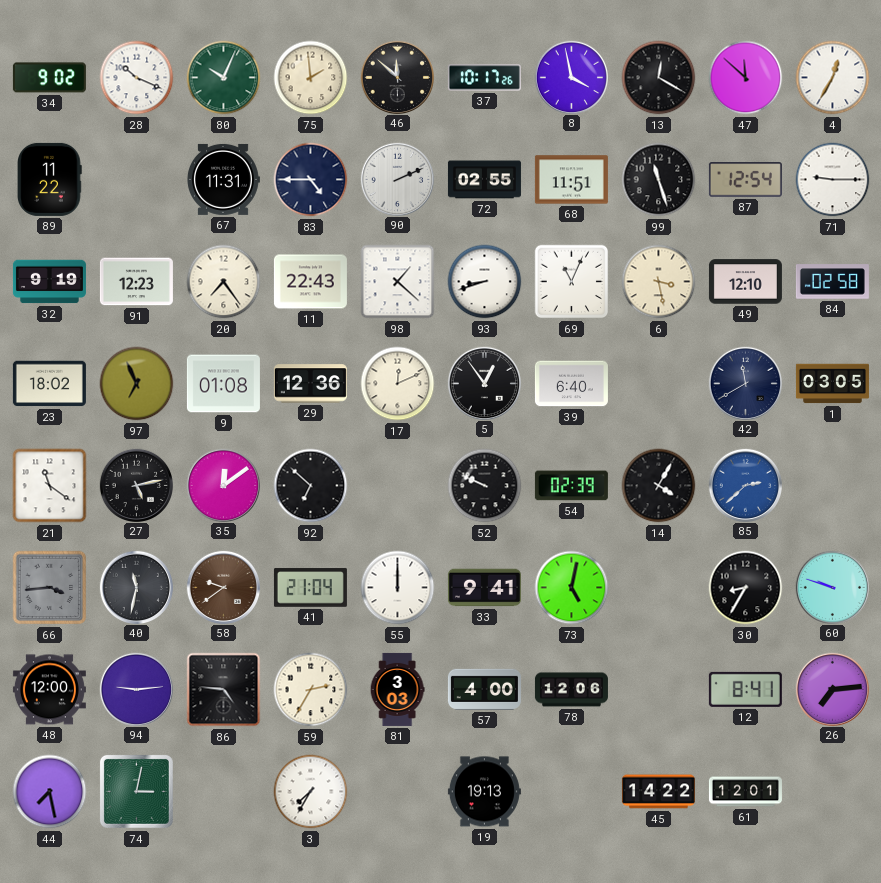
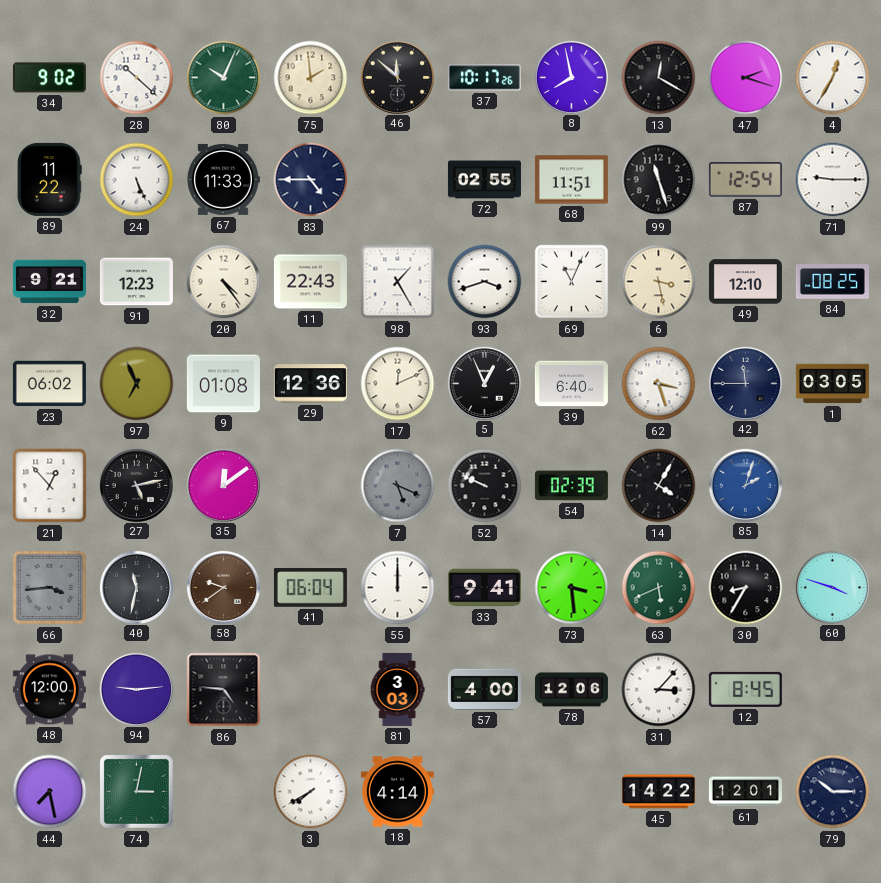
28: 10:19 -> 10:22 (137, 78)
8: 3:58 -> 7:58 (571, 77)
47: 11:52 -> 2:18 (746, 78)
24: none -> 5:26 (137, 180)
67: 11:31 -> 11:33 (224, 179)
90: 2:11 -> none (397, 179)
32: 9:19 -> 9:21 (49, 282)
20: 7:24 -> 4:24 (224, 282)
98: 1:22 -> 1:25 (398, 282)
93: 8:42 -> 3:42 (485, 282)
84: 02:58 -> 08:25 (832, 282)
23: 18:02 -> 06:02 (49, 384)
5: 12:54 -> 12:56 (484, 383)
62: none -> 3:27 (659, 384)
42: 11:40 -> 11:45 (745, 383)
21: 11:21 -> 12:53 (50, 486)
92: 6:52 -> none (311, 486)
7: none -> 5:19 (398, 486)
85: 2:38 -> 2:03 (745, 485)
41: 21:04 -> 06:04 (310, 588)
73: 5:02 -> 3:29 (572, 588)
63: none -> 5:41 (659, 588)
60: 9:48 -> 3:48 (832, 587)
59: 2:35 -> none (311, 690)
31: none -> 3:07 (659, 690)
12: 8:41 -> 8:45 (745, 689)
26: 7:14 -> none (832, 689)
3: 7:35 -> 7:40 (311, 792)
18: none -> 4:14 (397, 792)
19: 19:13 -> none (484, 792)
79: none -> 10:15 (833, 792)
